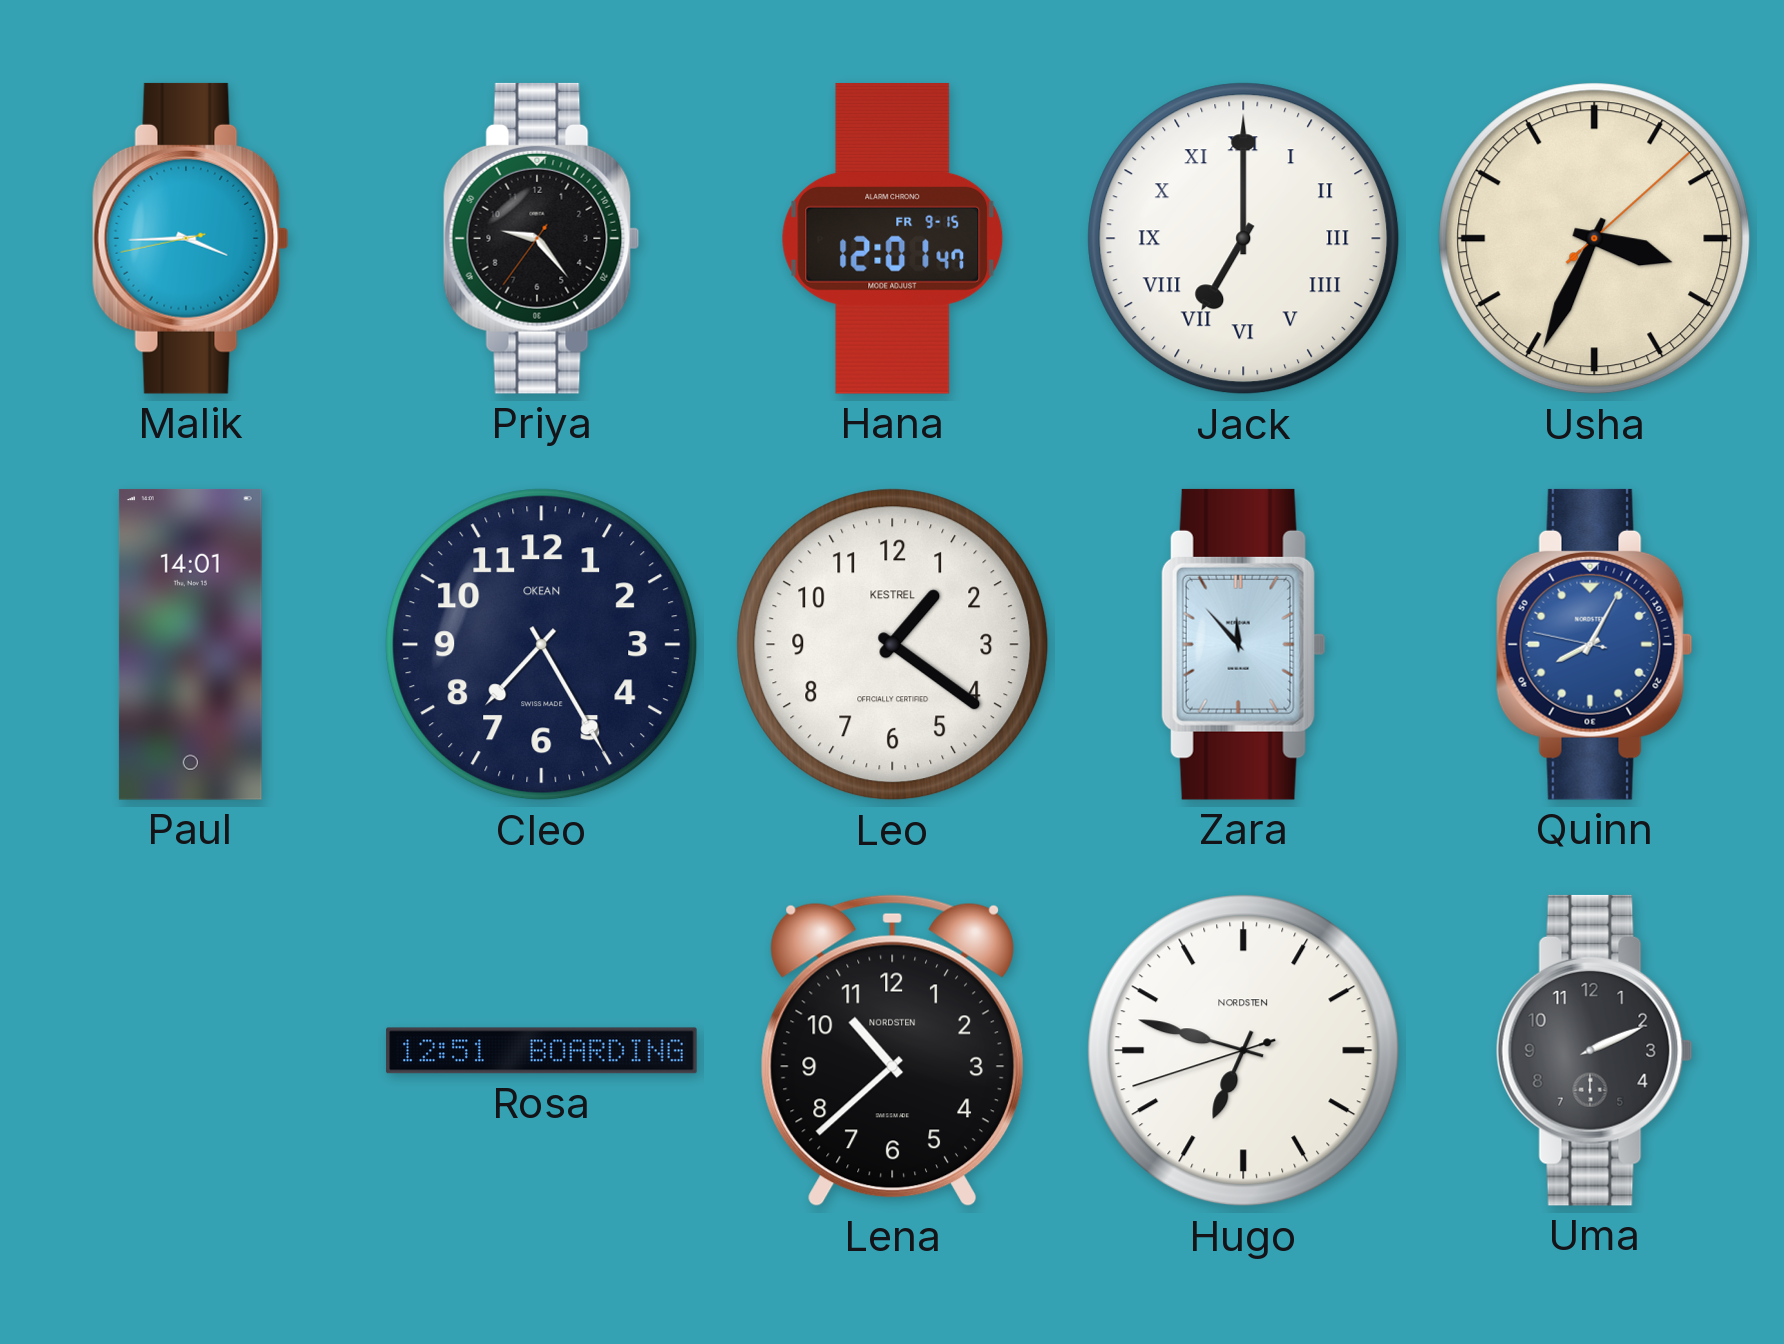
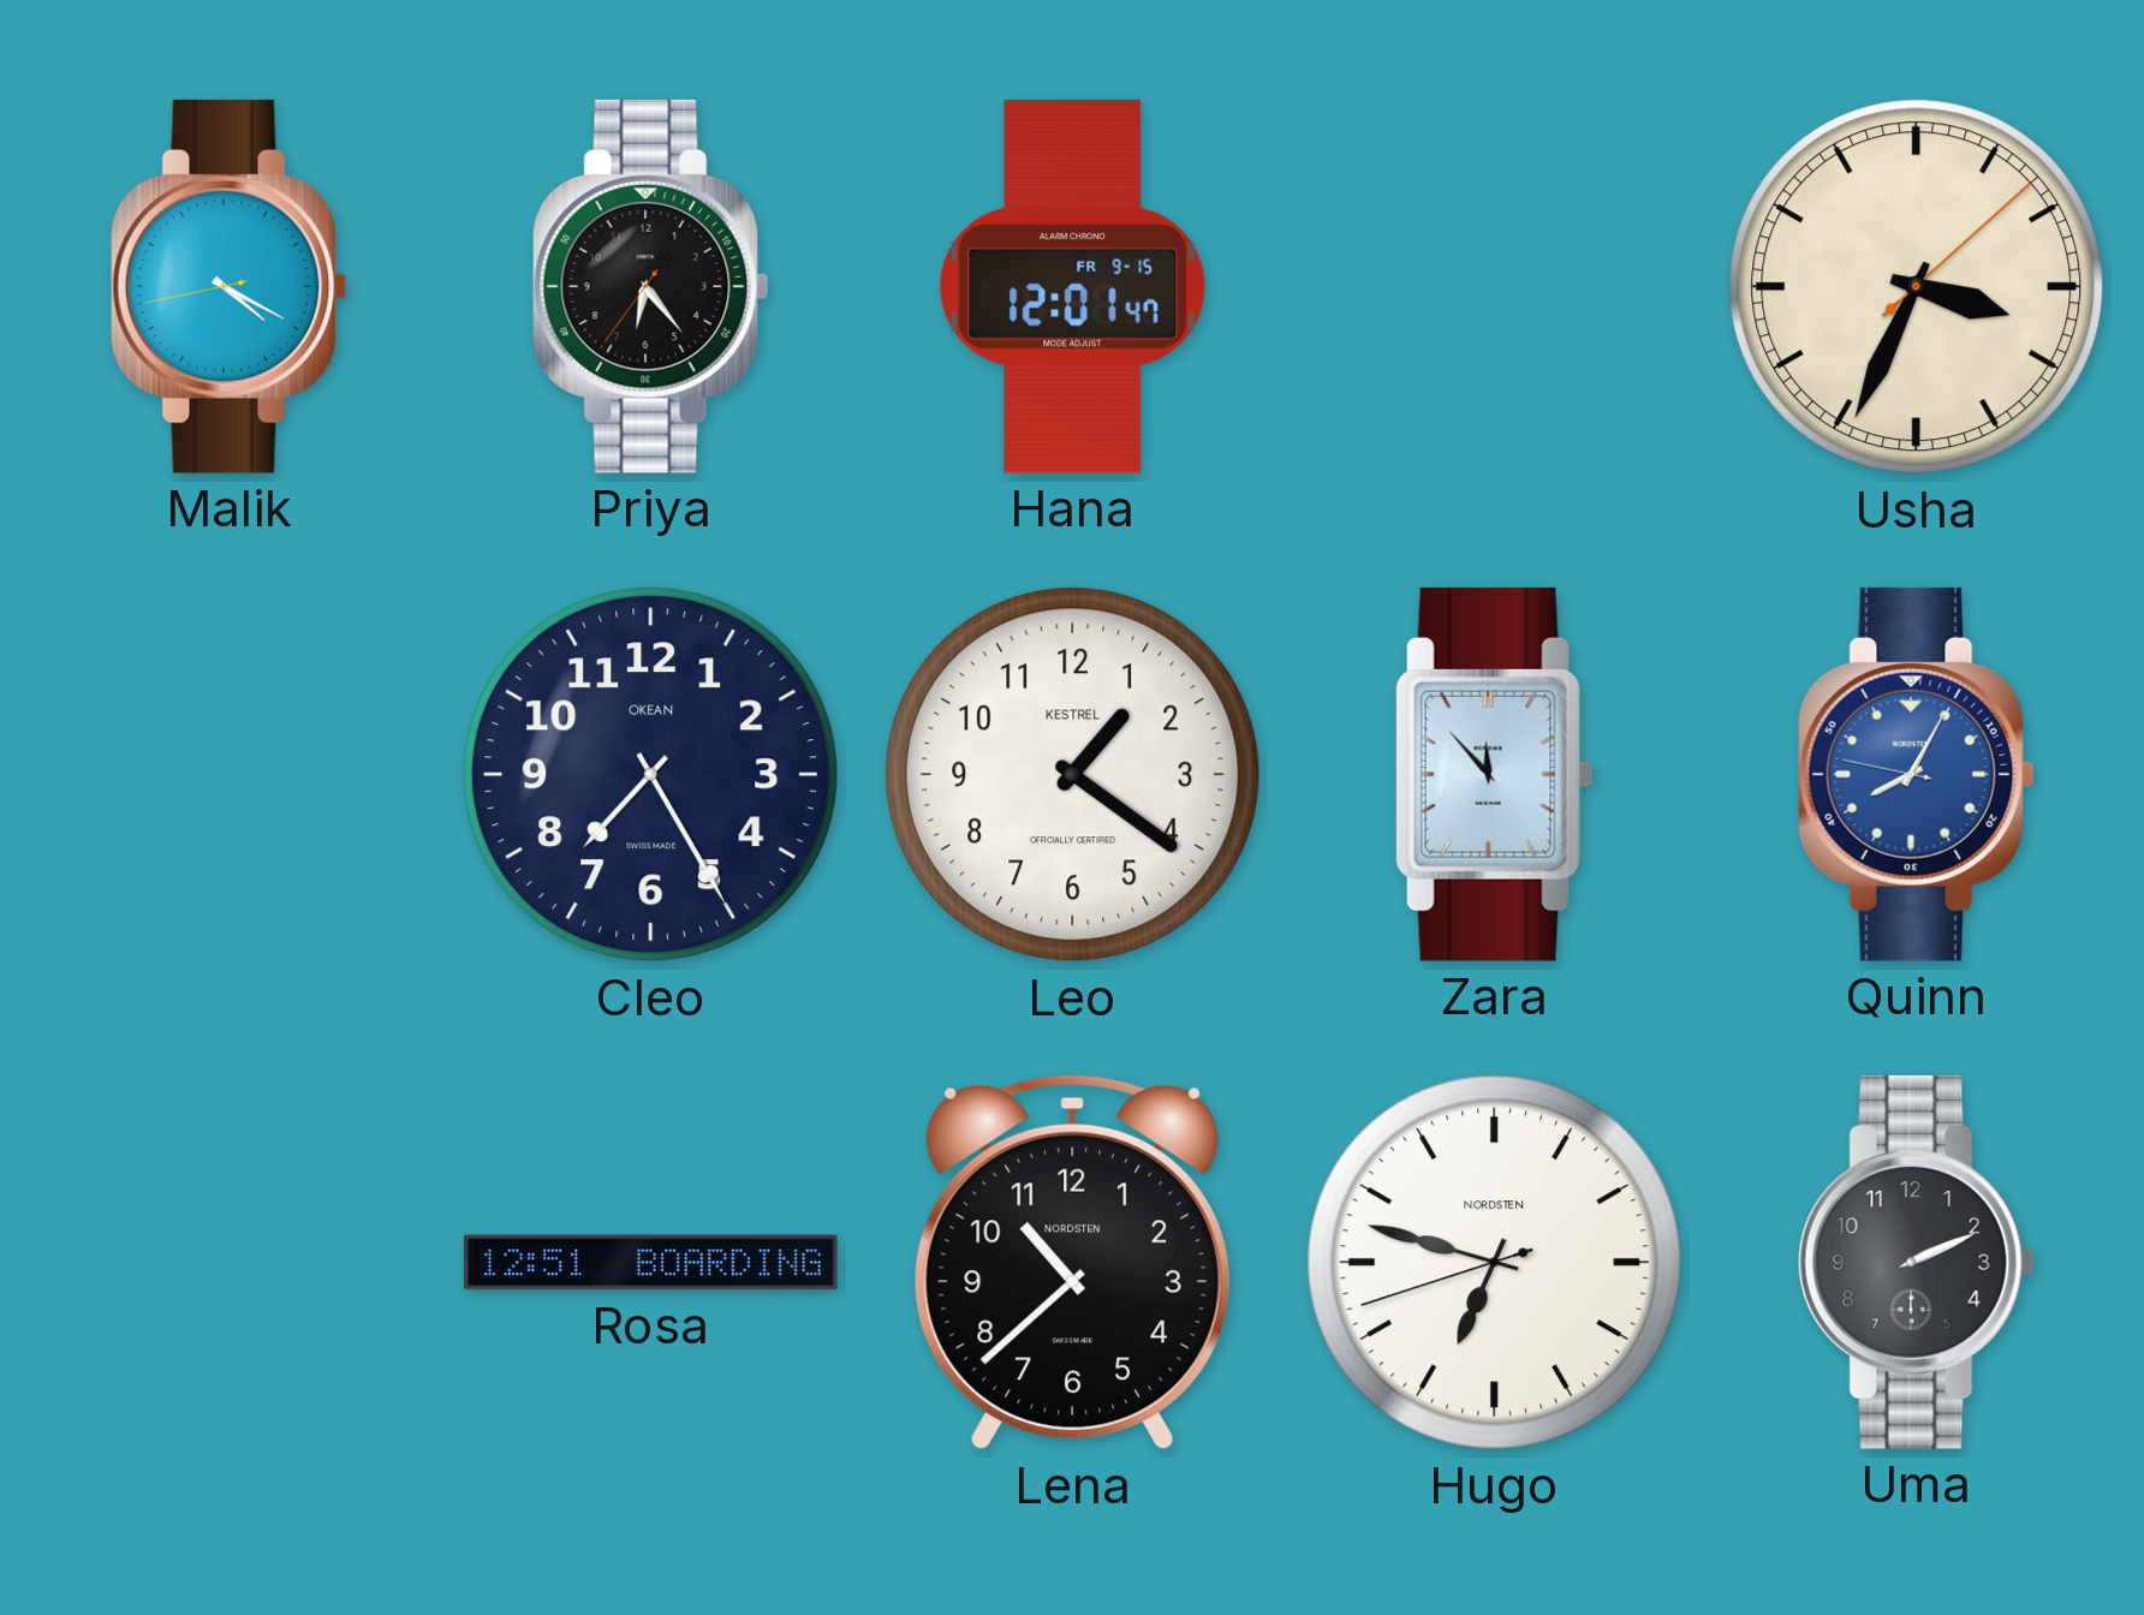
Malik: 3:44 -> 4:19 (228, 286)
Priya: 9:23 -> 6:23 (650, 286)
Jack: 7:00 -> none (1244, 239)
Paul: 14:01 -> none (190, 644)
